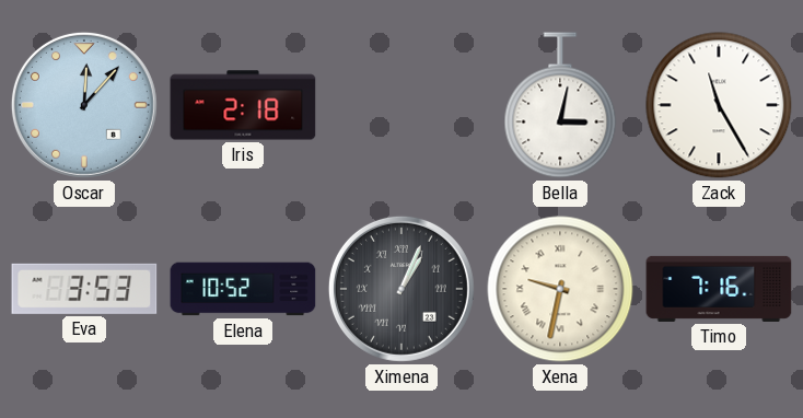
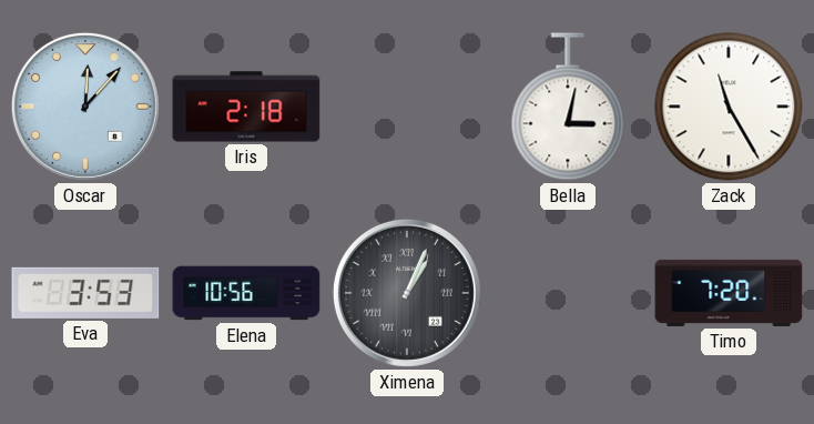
Elena: 10:52 -> 10:56 (246, 293)
Xena: 9:32 -> none (560, 289)
Timo: 7:16 -> 7:20 (729, 293)
